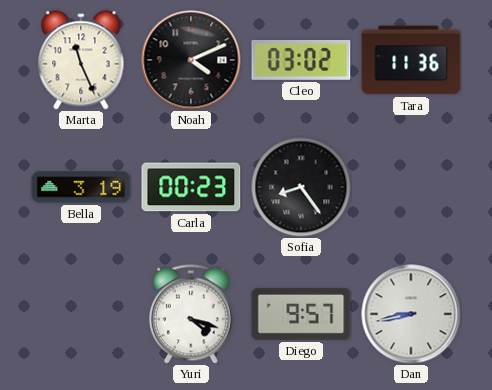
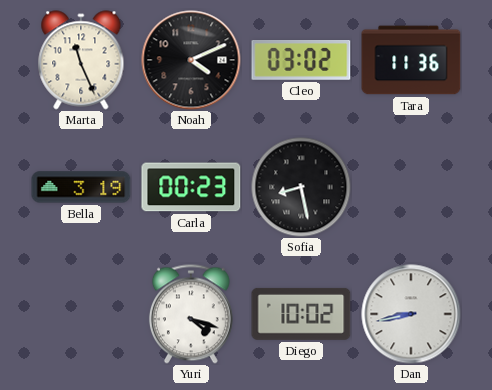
Sofia: 8:24 -> 8:28 (301, 187)
Diego: 9:57 -> 10:02 (301, 314)
